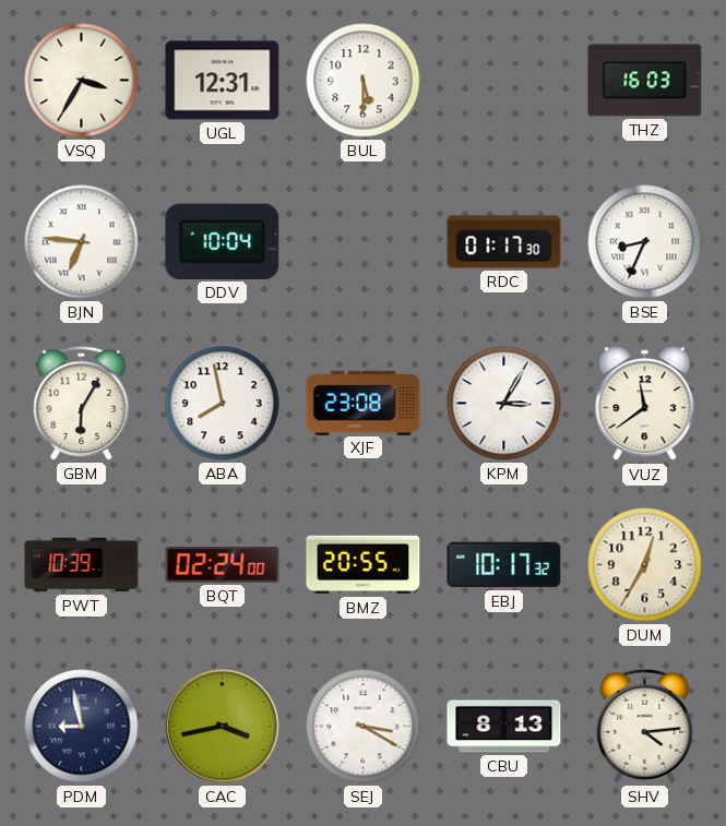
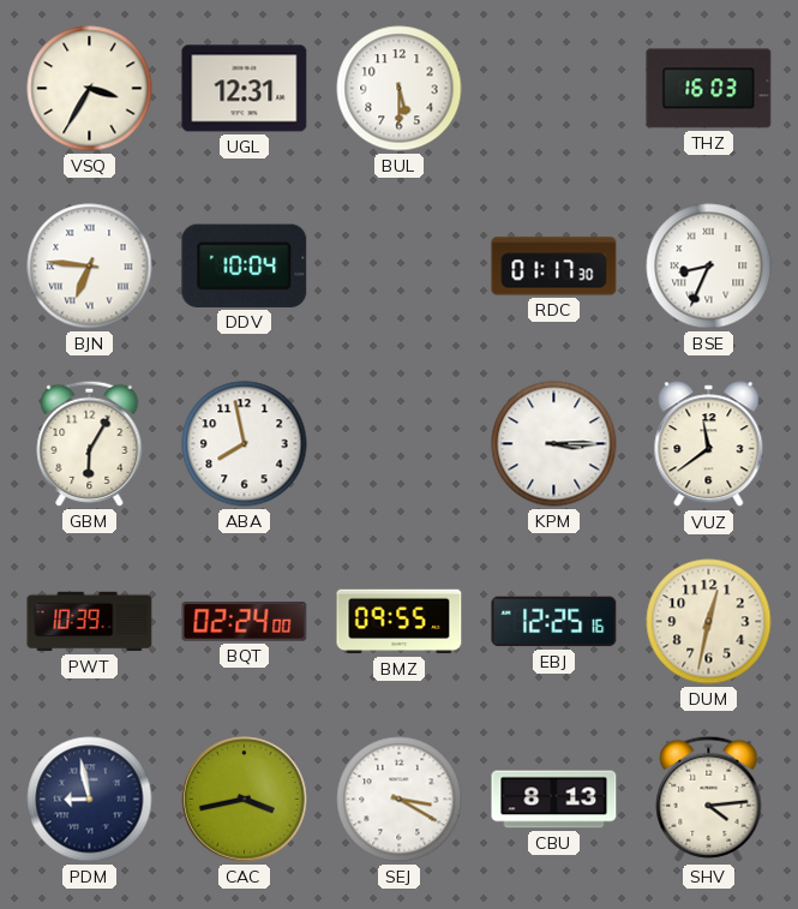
XJF: 23:08 -> none (364, 403)
KPM: 3:05 -> 3:15 (554, 444)
BMZ: 20:55 -> 09:55 (400, 622)
EBJ: 10:17 -> 12:25 (554, 622)
DUM: 12:35 -> 12:32 (709, 622)
